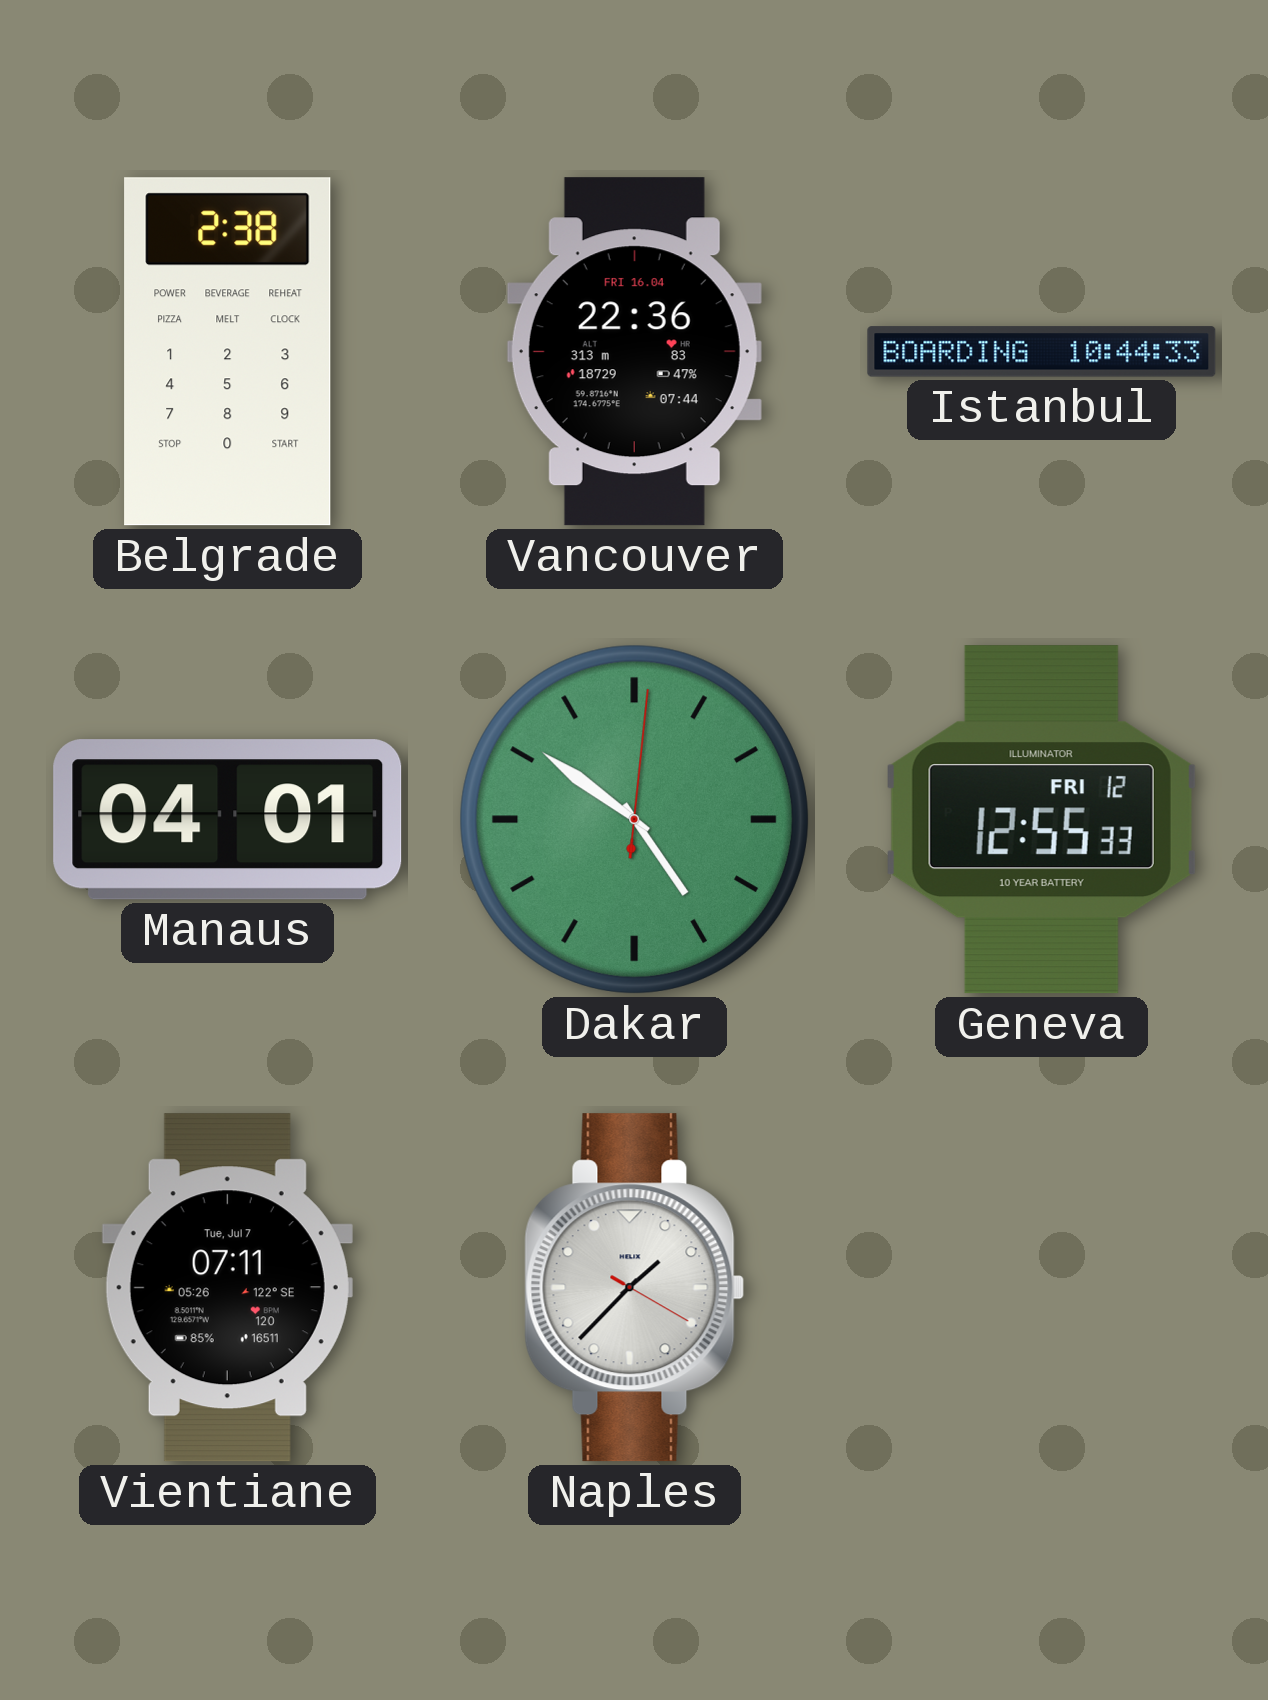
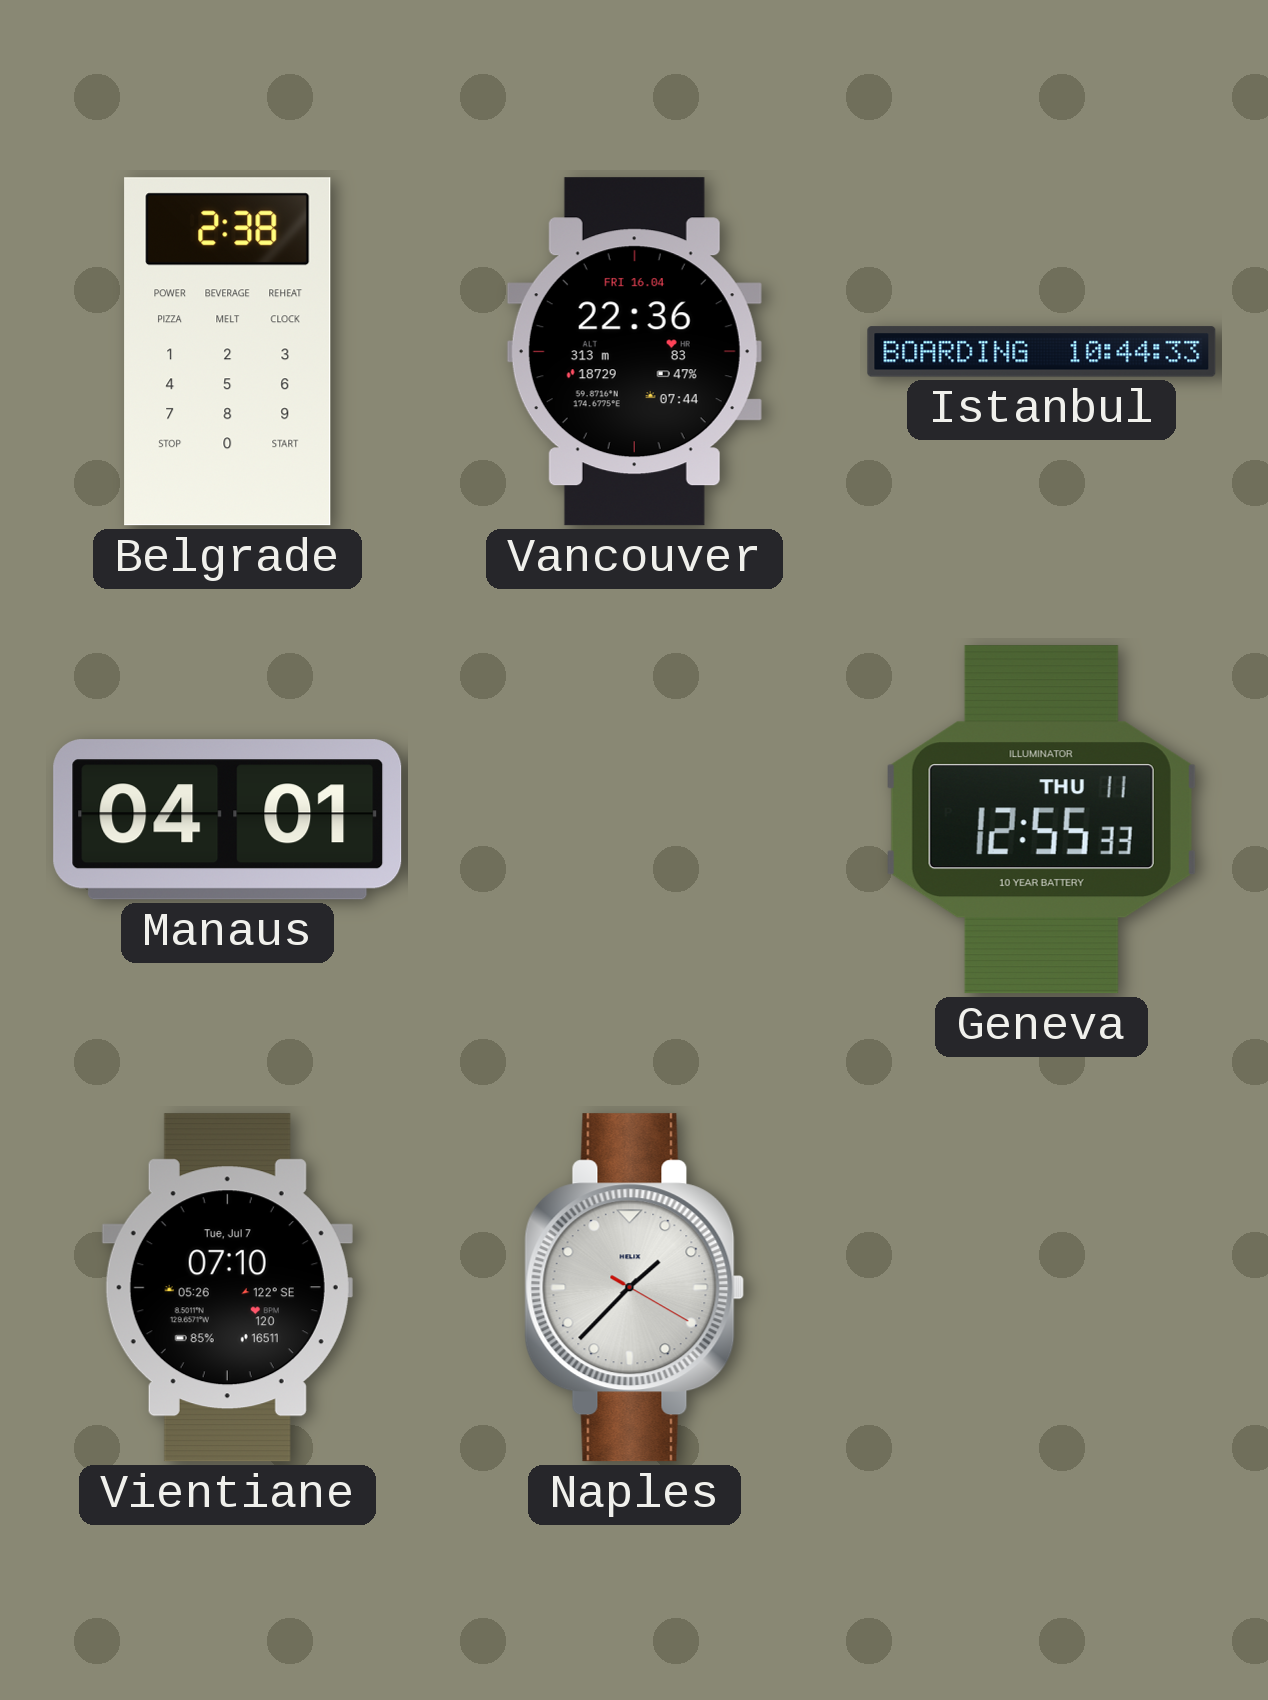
Dakar: 4:51 -> none (634, 819)
Geneva date: FRI 12 -> THU 11 (1041, 820)
Vientiane: 07:11 -> 07:10 (227, 1288)
